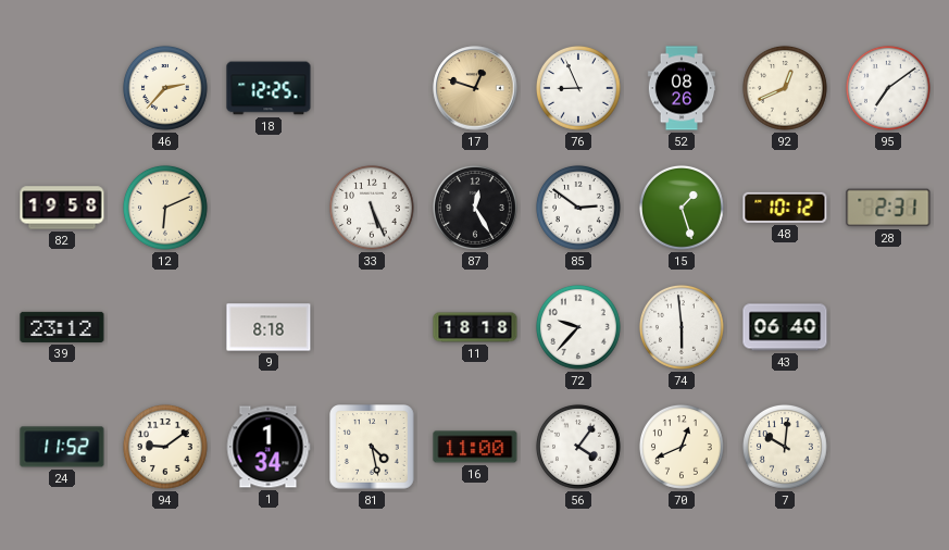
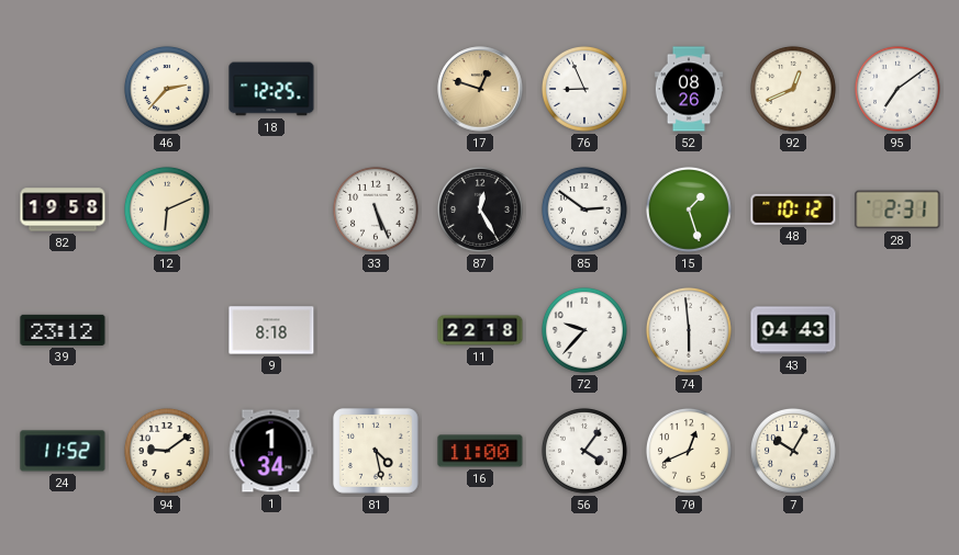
11: 18:18 -> 22:18 (480, 330)
43: 06:40 -> 04:43 (793, 330)
7: 10:01 -> 10:05 (793, 451)
